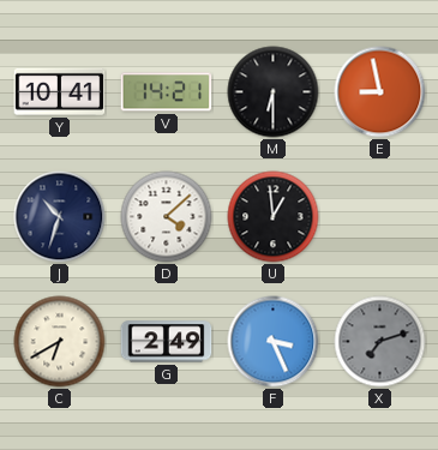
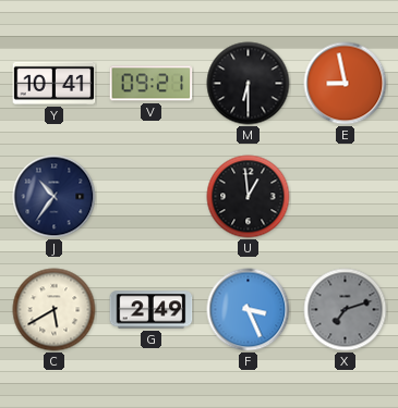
V: 14:21 -> 09:21 (152, 84)
J: 10:33 -> 10:36 (55, 197)
D: 4:08 -> none (167, 217)
C: 6:40 -> 5:40 (55, 310)
